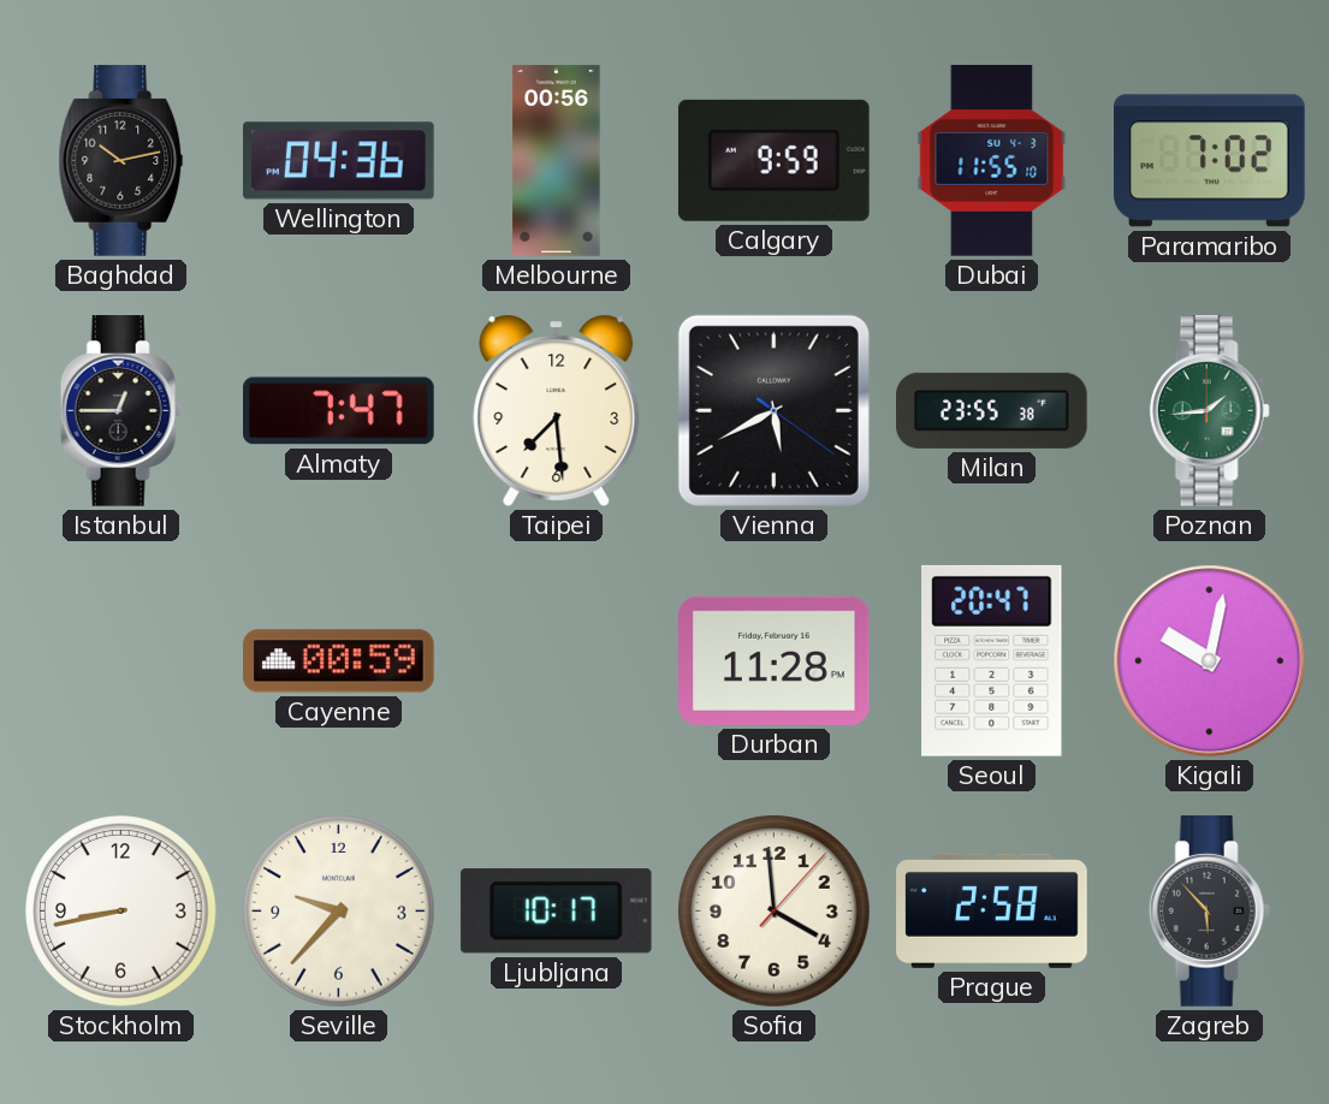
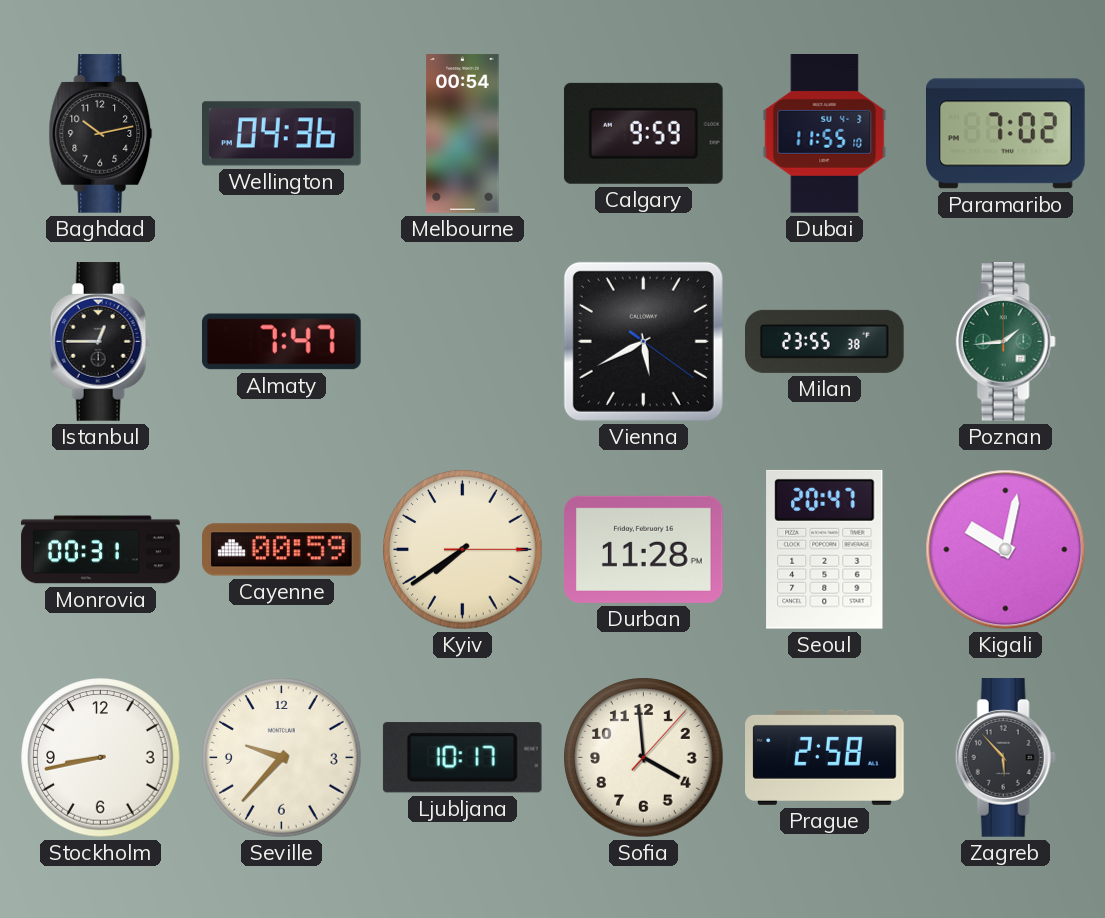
Melbourne: 00:56 -> 00:54 (463, 134)
Taipei: 7:29 -> none (557, 410)
Monrovia: none -> 00:31 (101, 550)
Kyiv: none -> 7:39 (463, 550)
